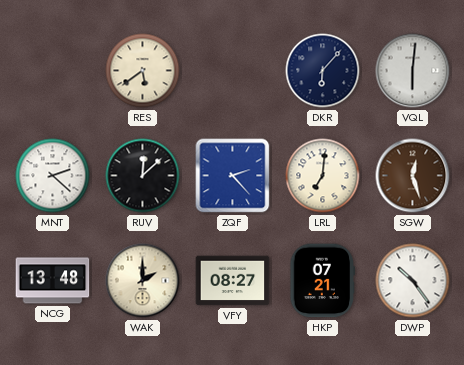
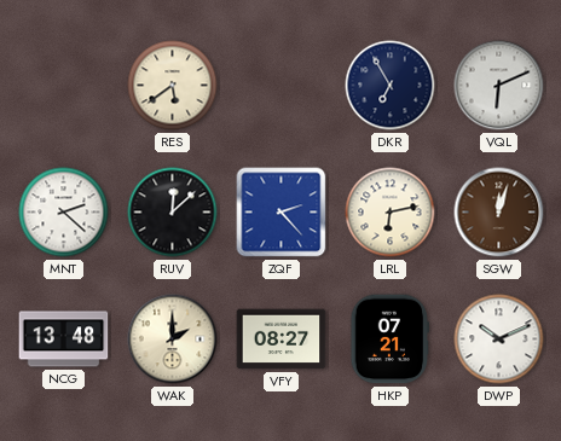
DKR: 6:07 -> 6:55 (391, 86)
VQL: 6:01 -> 6:11 (499, 86)
LRL: 7:01 -> 6:13 (391, 213)
SGW: 12:27 -> 12:03 (499, 213)
DWP: 10:24 -> 10:11 (499, 340)
